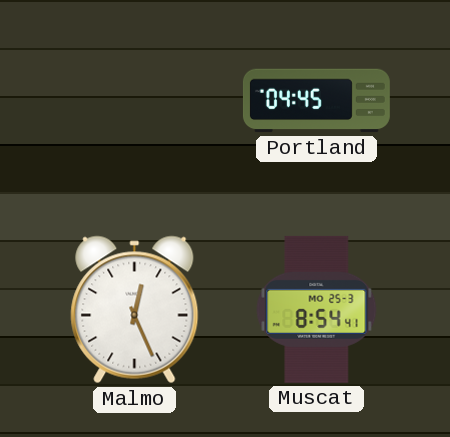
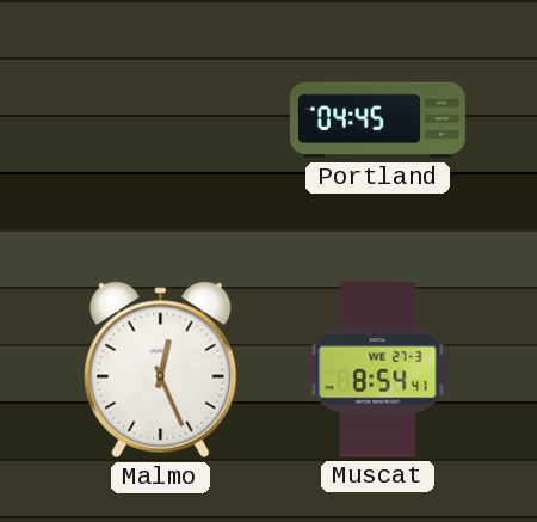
Muscat date: MO 25-3 -> WE 27-3 (378, 369)
